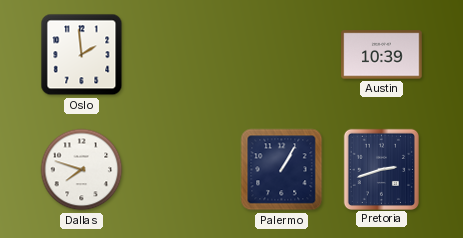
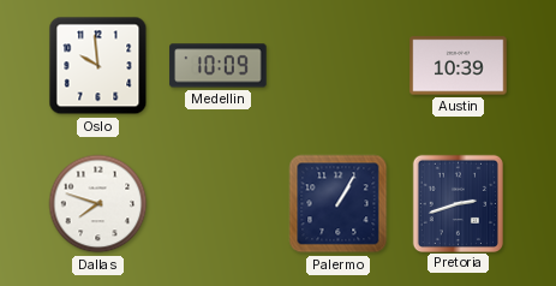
Oslo: 1:59 -> 9:59 (98, 66)
Medellin: none -> 10:09 (219, 66)
